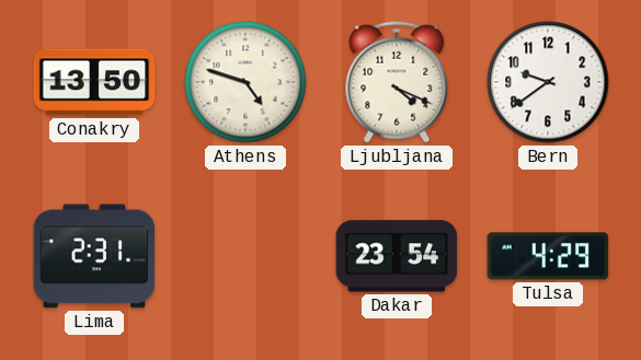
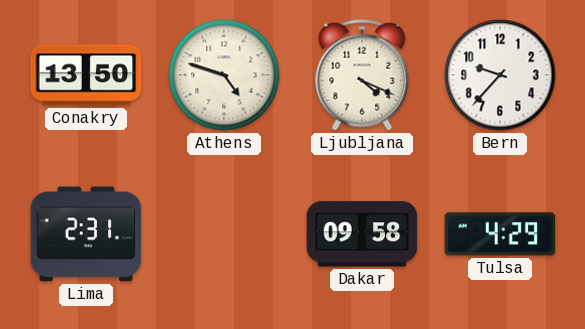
Bern: 9:39 -> 9:37 (500, 75)
Dakar: 23:54 -> 09:58 (362, 234)
